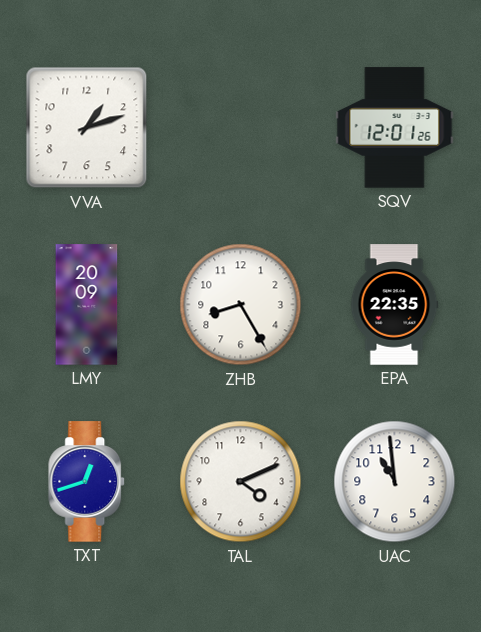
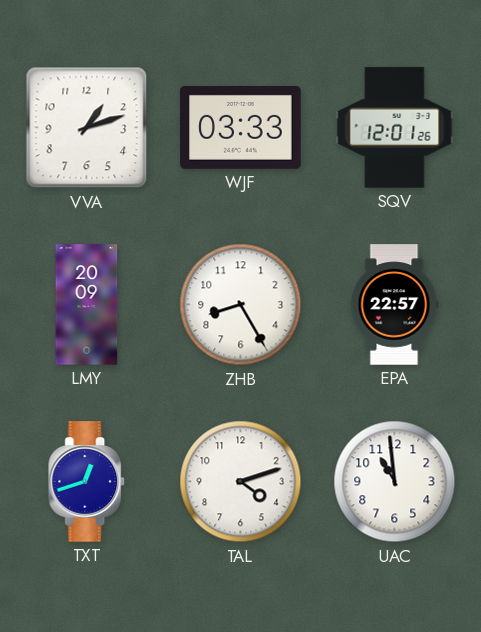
WJF: none -> 03:33 (241, 127)
EPA: 22:35 -> 22:57 (394, 305)
TAL: 4:11 -> 4:12 (241, 482)
